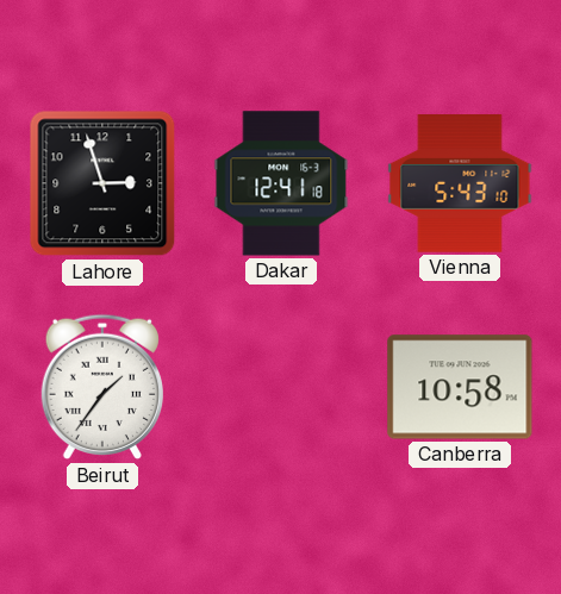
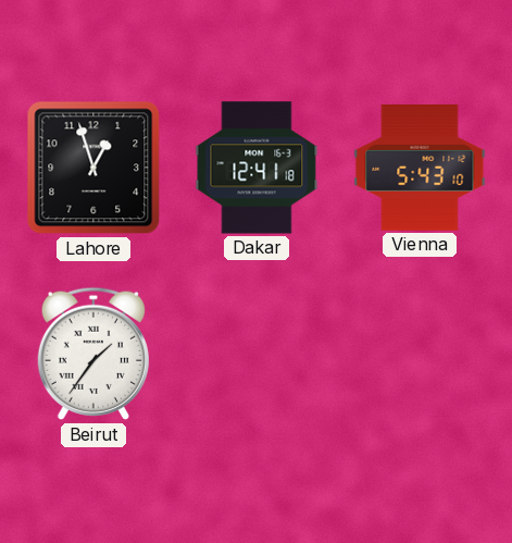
Lahore: 2:57 -> 12:57 (93, 168)
Canberra: 10:58 -> none (460, 387)
